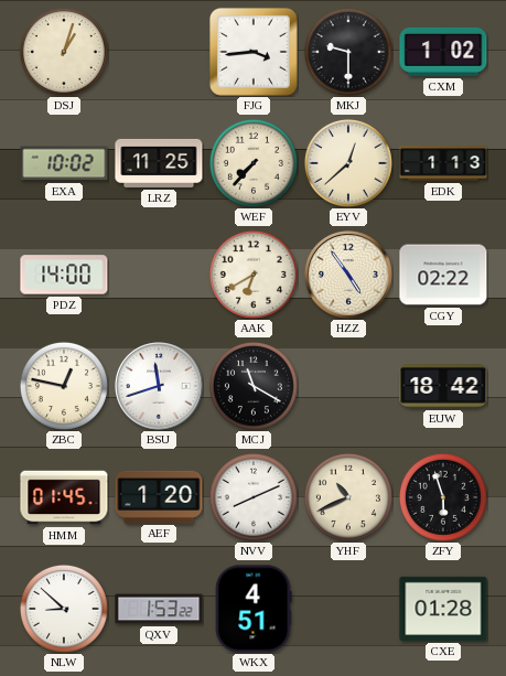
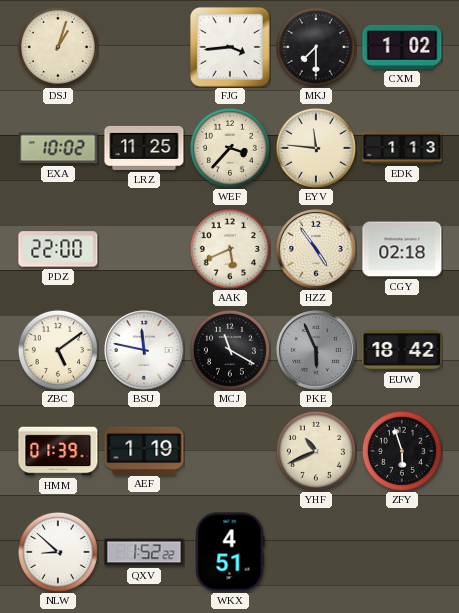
MKJ: 9:30 -> 7:30 (316, 47)
WEF: 7:37 -> 3:37 (230, 148)
EYV: 12:38 -> 11:46 (316, 148)
PDZ: 14:00 -> 22:00 (58, 249)
AAK: 6:40 -> 5:41 (230, 249)
CGY: 02:22 -> 02:18 (402, 249)
ZBC: 12:47 -> 5:09 (58, 350)
BSU: 11:42 -> 11:47 (144, 350)
PKE: none -> 5:56 (316, 350)
HMM: 01:45 -> 01:39 (58, 451)
AEF: 1:20 -> 1:19 (144, 450)
NVV: 8:11 -> none (254, 497)
QXV: 1:53 -> 1:52 (144, 552)
CXE: 01:28 -> none (443, 609)
